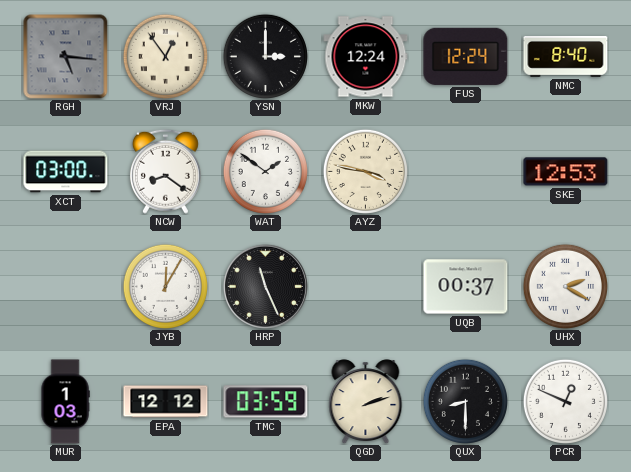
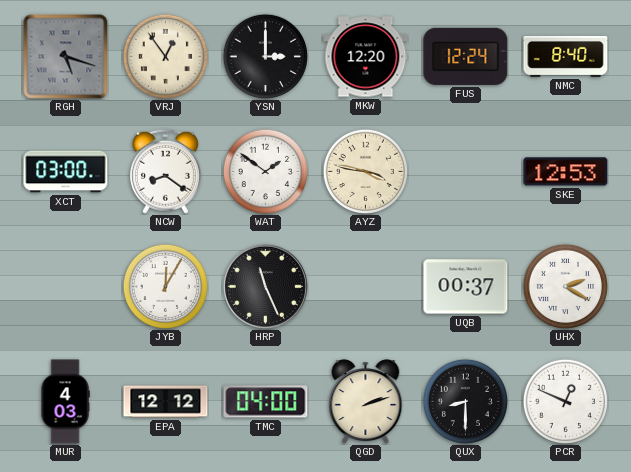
RGH: 5:16 -> 5:18 (66, 57)
MKW: 12:24 -> 12:20 (366, 57)
MUR: 1:03 -> 4:03 (65, 402)
TMC: 03:59 -> 04:00 (266, 402)
